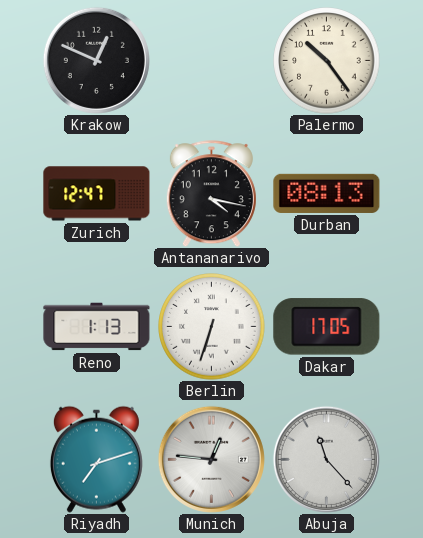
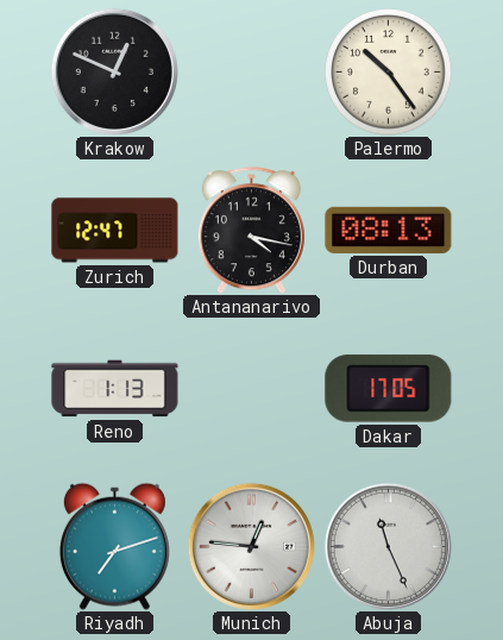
Berlin: 6:33 -> none (212, 327)
Abuja: 11:23 -> 11:26 (388, 546)
